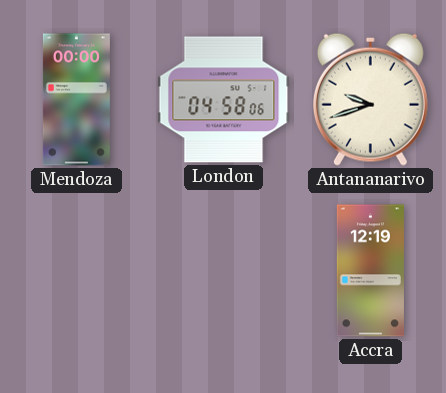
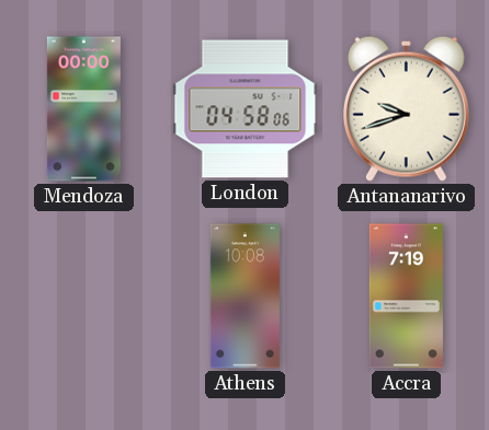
Athens: none -> 10:08 (244, 297)
Accra: 12:19 -> 7:19 (406, 297)
